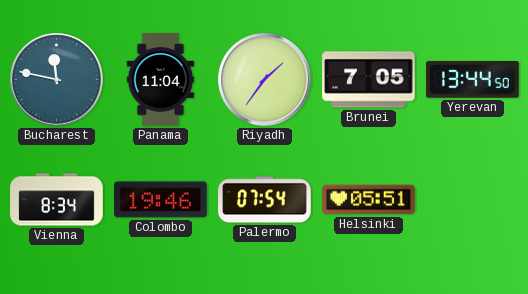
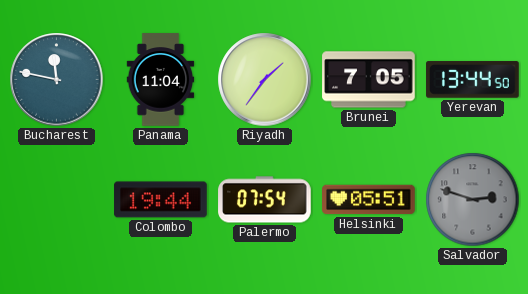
Vienna: 8:34 -> none (57, 200)
Colombo: 19:46 -> 19:44 (161, 200)
Salvador: none -> 2:48 (473, 200)
